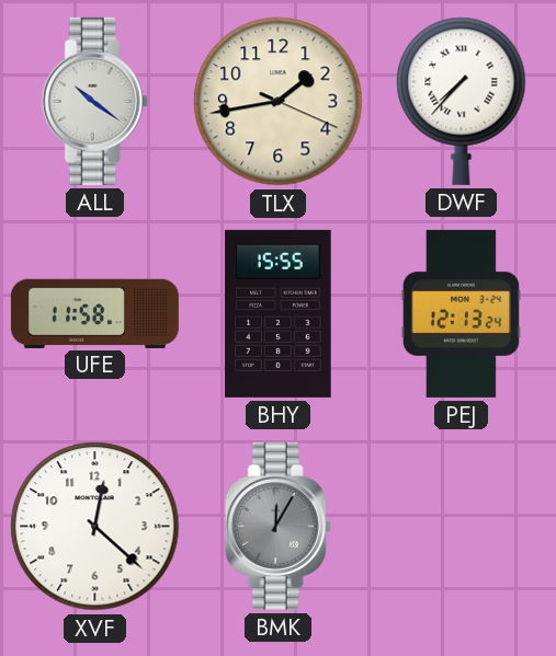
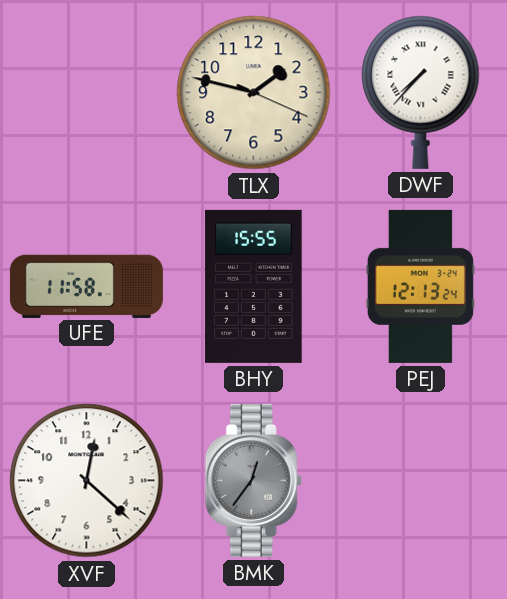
ALL: 10:21 -> none (94, 101)
TLX: 1:43 -> 1:47 (254, 93)
BMK: 12:05 -> 12:36 (253, 480)
